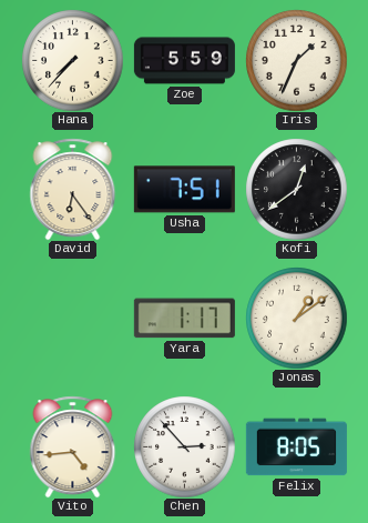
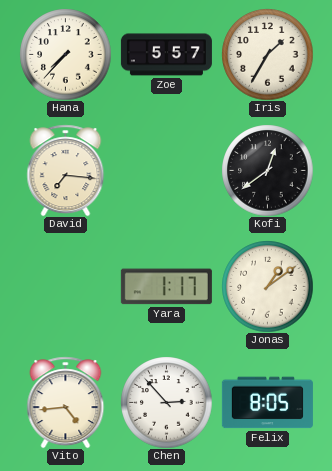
Zoe: 5:59 -> 5:57 (166, 55)
Iris: 1:34 -> 1:35 (267, 54)
David: 6:24 -> 7:16 (66, 170)
Usha: 7:51 -> none (184, 190)
